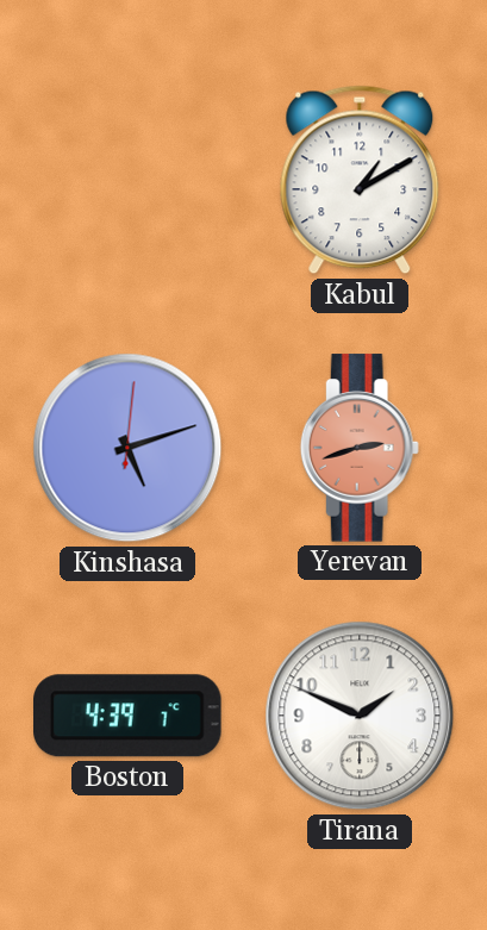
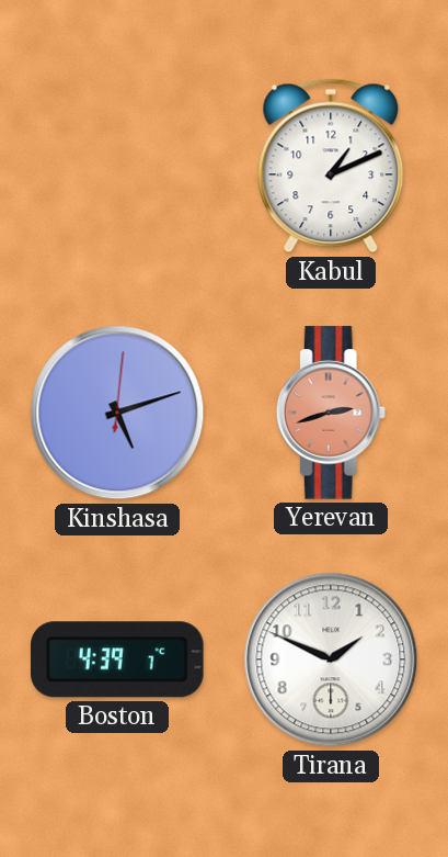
Kabul: 1:10 -> 1:11 (331, 166)
